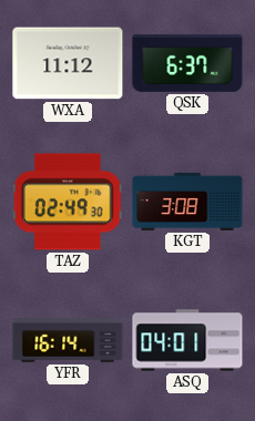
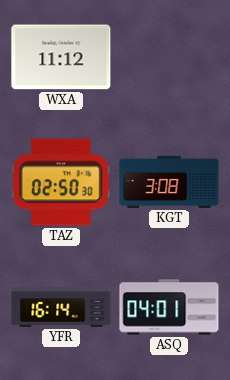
QSK: 6:37 -> none (187, 63)
TAZ: 02:49 -> 02:50 (61, 182)
